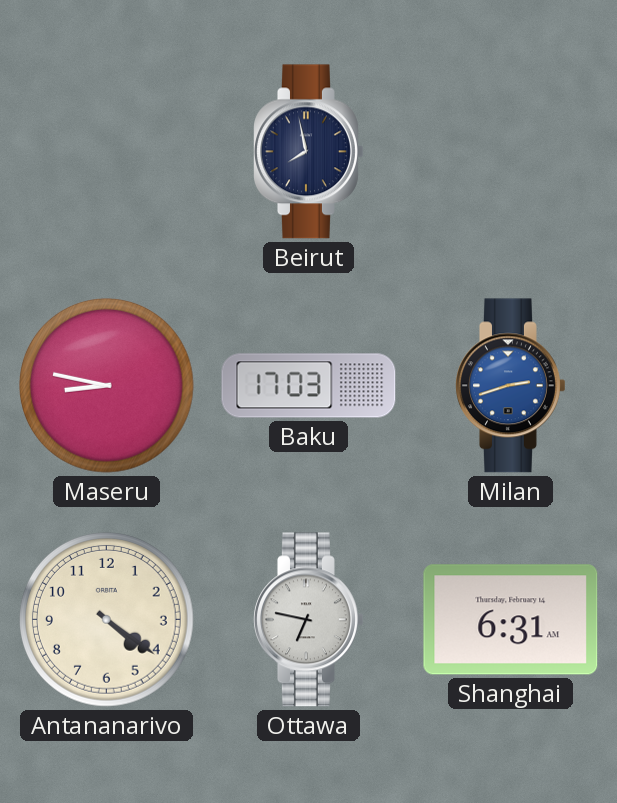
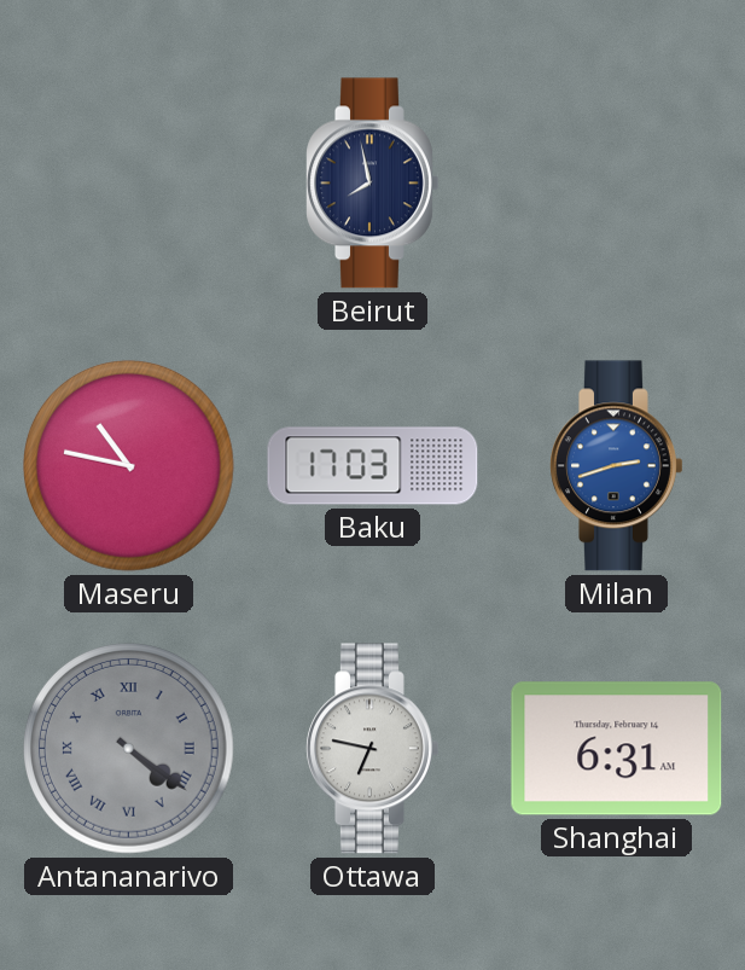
Maseru: 8:47 -> 10:47 (129, 466)
Antananarivo dial: cream -> grey (129, 749)
Antananarivo numerals: Arabic -> Roman (129, 749)
